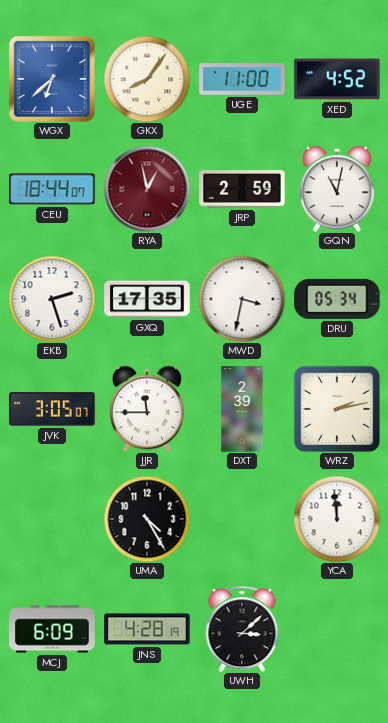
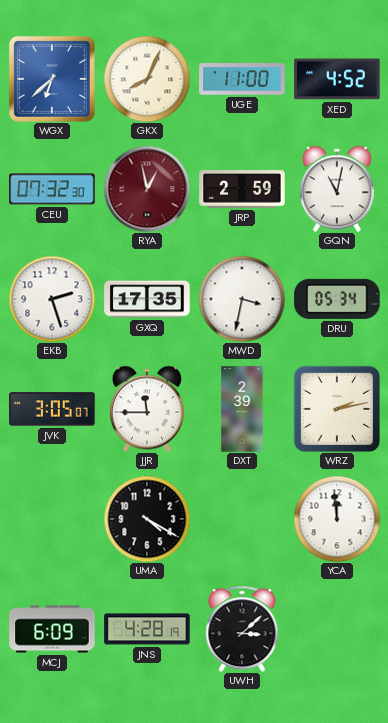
GKX: 8:06 -> 8:04 (147, 79)
CEU: 18:44 -> 07:32 (52, 189)
UMA: 4:25 -> 4:20 (147, 519)
